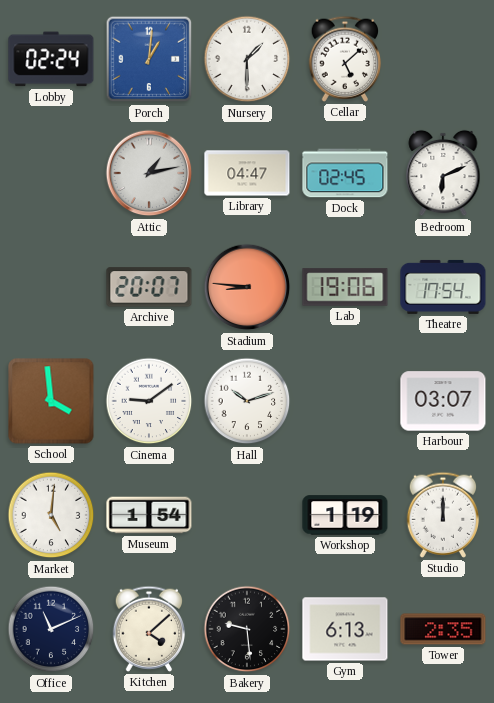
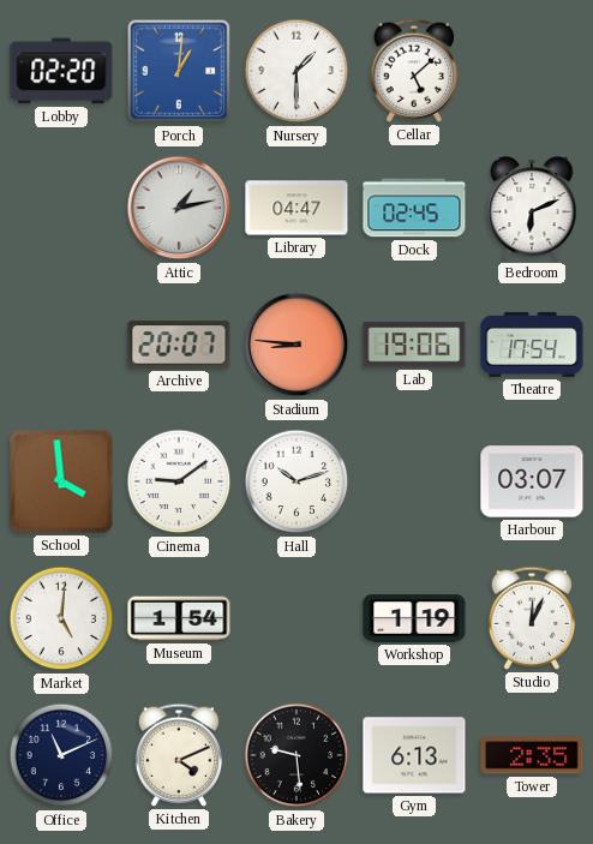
Lobby: 02:24 -> 02:20 (61, 71)
Studio: 12:00 -> 12:04 (532, 618)
Kitchen: 4:08 -> 4:11 (179, 755)
